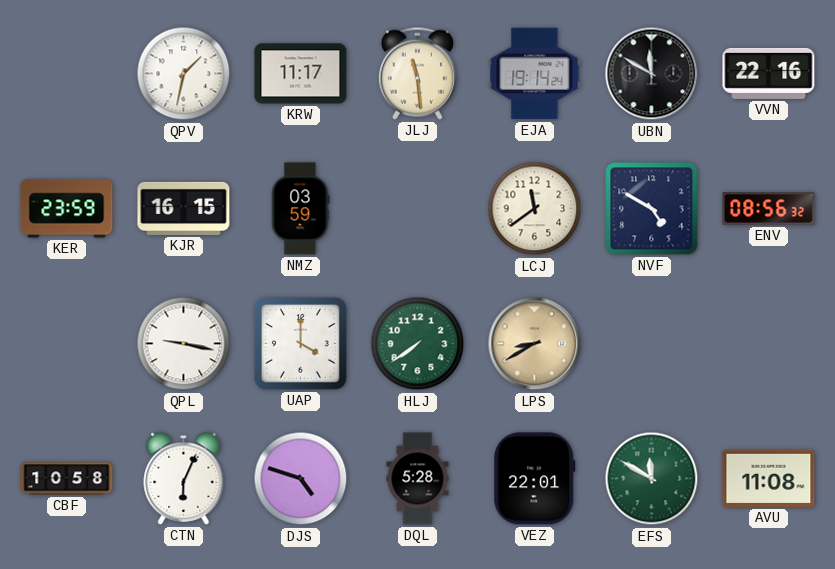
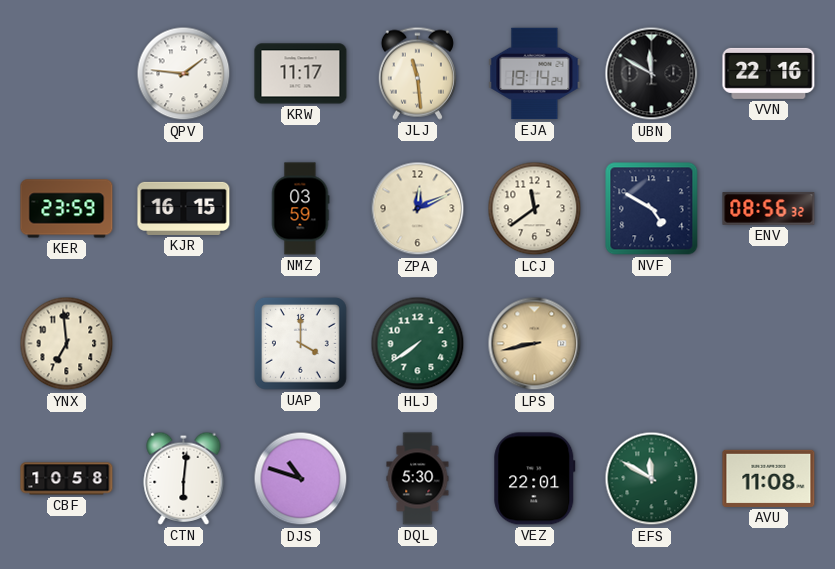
QPV: 1:32 -> 1:46 (184, 74)
ZPA: none -> 12:11 (418, 209)
YNX: none -> 6:59 (67, 344)
QPL: 9:17 -> none (184, 344)
LPS: 8:40 -> 8:43 (535, 344)
CTN: 6:04 -> 6:01 (184, 478)
DJS: 4:48 -> 10:48 (301, 479)
DQL: 5:28 -> 5:30 (418, 479)
